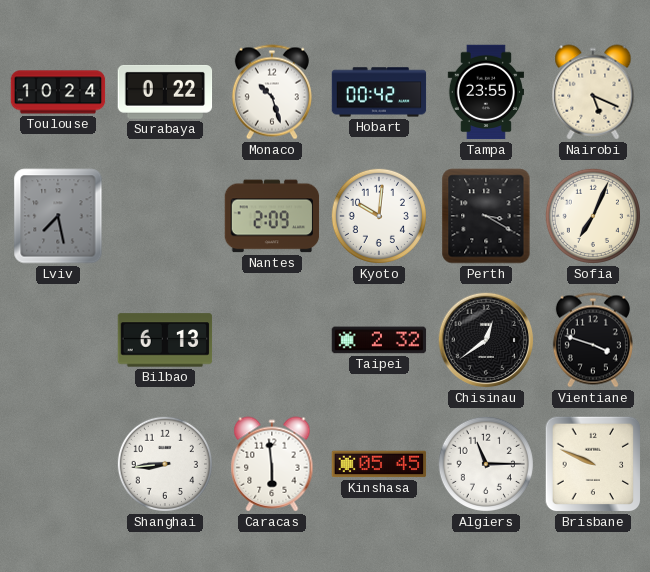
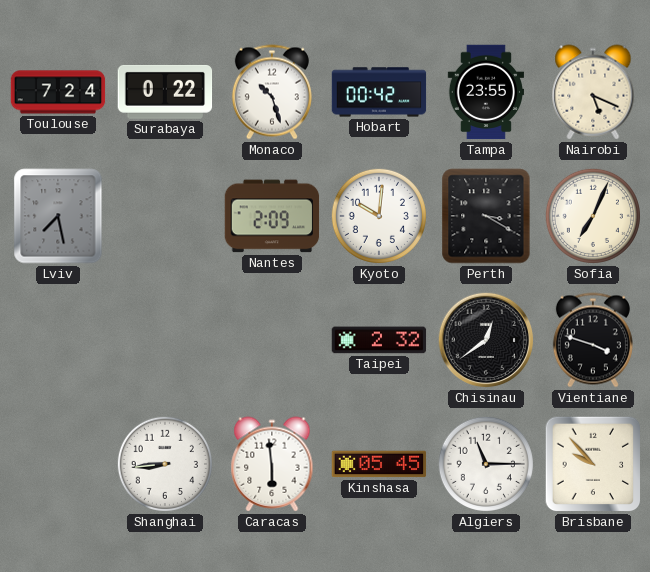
Toulouse: 10:24 -> 7:24 (58, 92)
Bilbao: 6:13 -> none (165, 340)
Brisbane: 9:49 -> 9:53 (593, 464)
